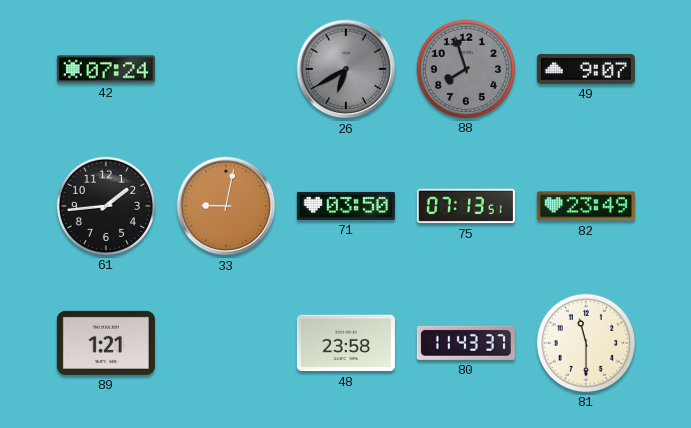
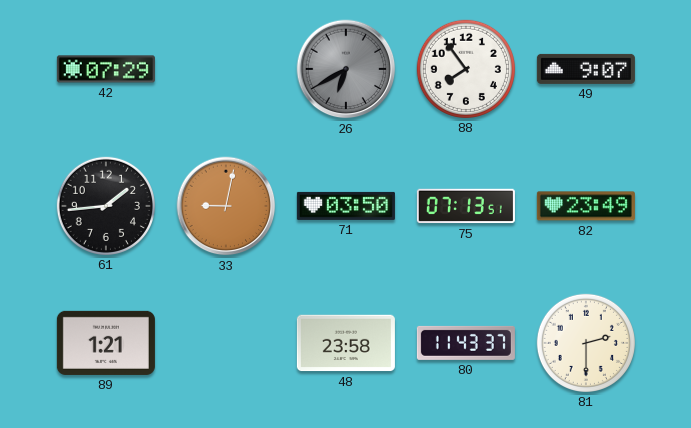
42: 07:24 -> 07:29 (106, 69)
88: 7:57 -> 7:54 (466, 69)
88 dial: grey -> white (466, 69)
81: 11:30 -> 2:30 (586, 343)
